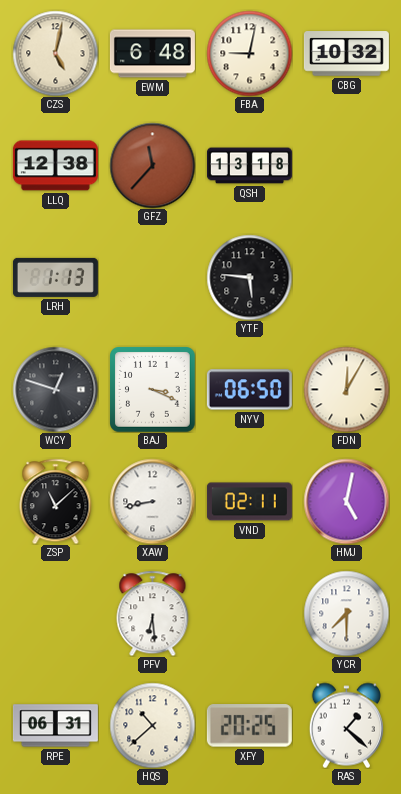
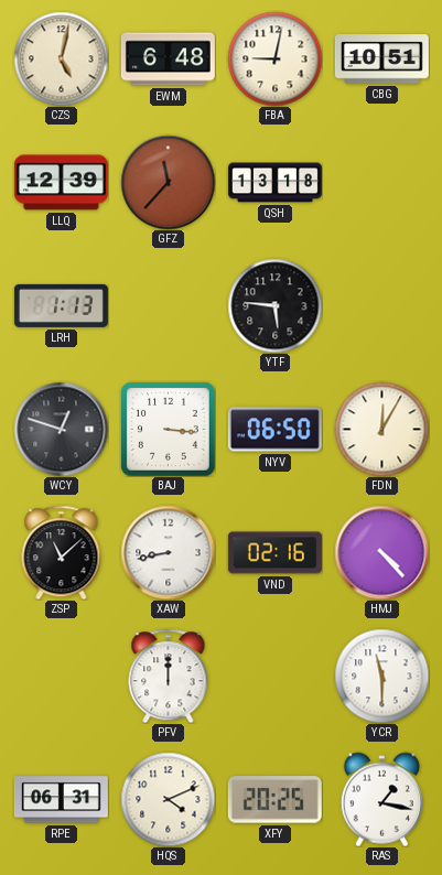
CBG: 10:32 -> 10:51 (381, 60)
LLQ: 12:38 -> 12:39 (61, 183)
BAJ: 3:19 -> 3:16 (168, 429)
VND: 02:11 -> 02:16 (274, 553)
HMJ: 5:02 -> 4:23 (381, 552)
PFV: 6:29 -> 12:00 (169, 676)
YCR: 7:30 -> 11:30 (381, 676)
HQS: 10:38 -> 4:11 (168, 799)
RAS: 1:22 -> 1:17 (381, 799)
